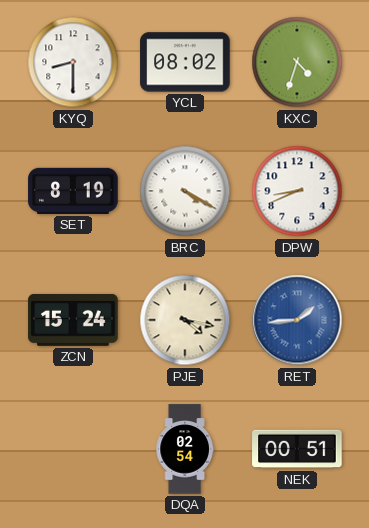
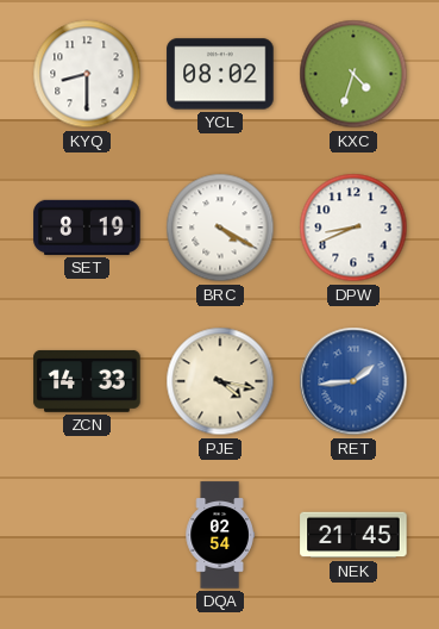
ZCN: 15:24 -> 14:33 (87, 381)
NEK: 00:51 -> 21:45 (353, 535)
